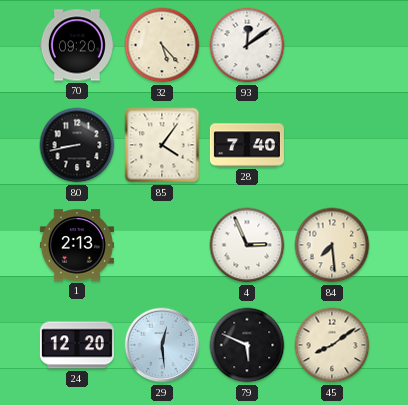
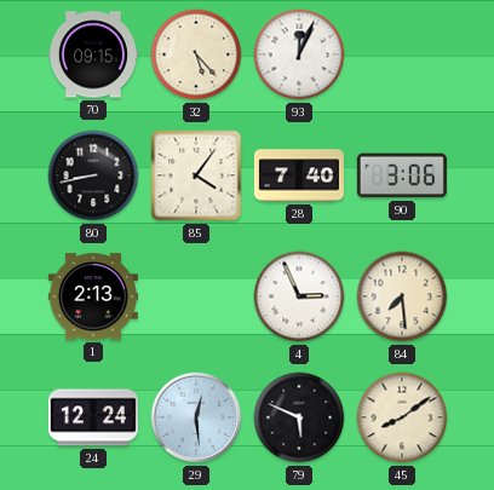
70: 09:20 -> 09:15 (93, 54)
93: 12:09 -> 12:04 (299, 54)
90: none -> 3:06 (402, 175)
24: 12:20 -> 12:24 (93, 417)
